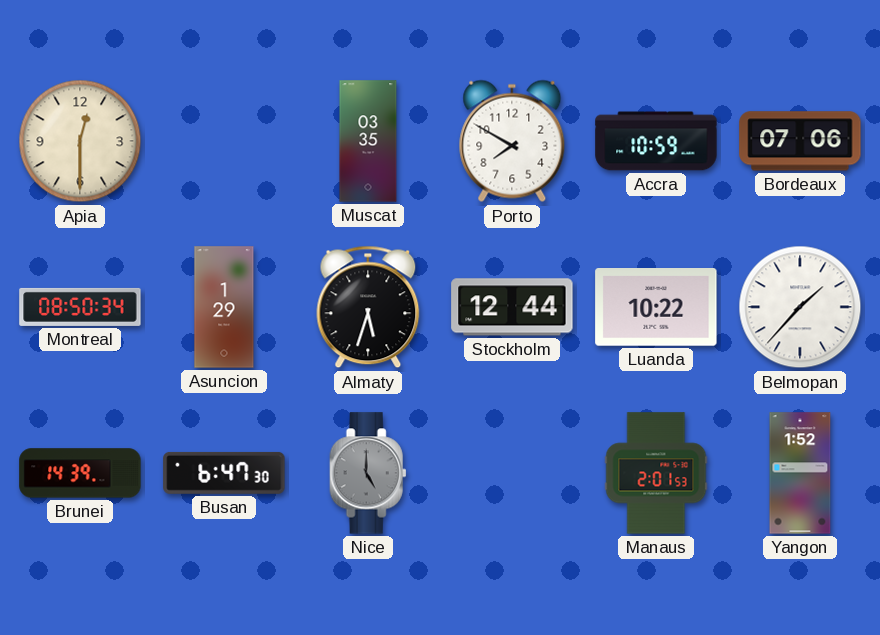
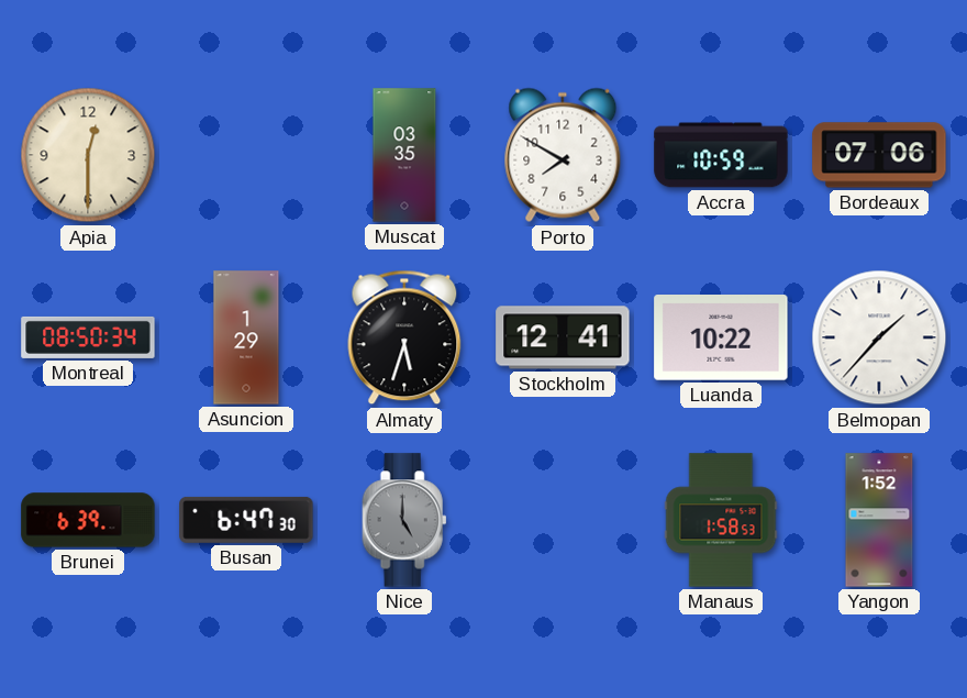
Stockholm: 12:44 -> 12:41 (563, 337)
Brunei: 14:39 -> 6:39 (88, 520)
Manaus: 2:01 -> 1:58 (721, 520)
